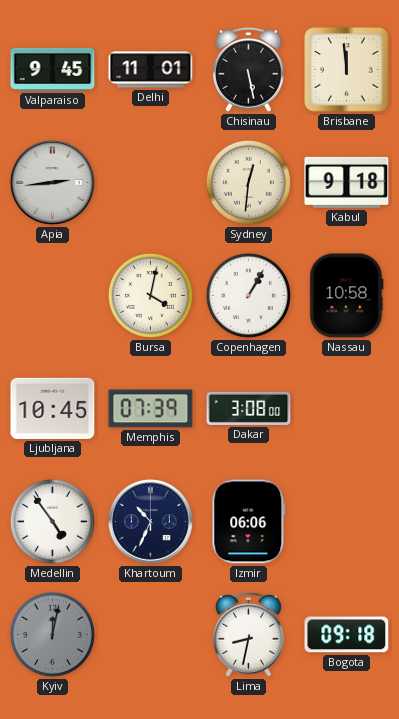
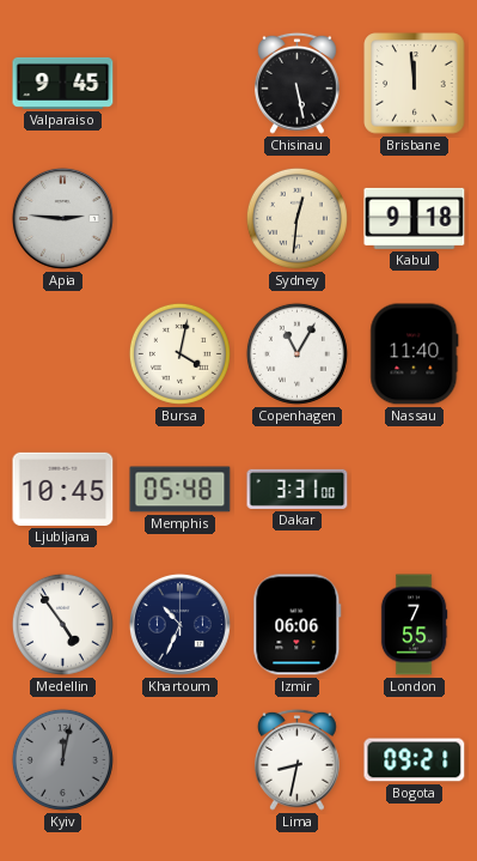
Delhi: 11:01 -> none (151, 70)
Apia: 2:44 -> 2:46 (62, 218)
Copenhagen: 1:05 -> 11:05 (296, 353)
Nassau: 10:58 -> 11:40 (415, 354)
Memphis: 07:39 -> 05:48 (181, 490)
Dakar: 3:08 -> 3:31 (298, 489)
London: none -> 7:55 (414, 625)
Bogota: 09:18 -> 09:21 (415, 760)
